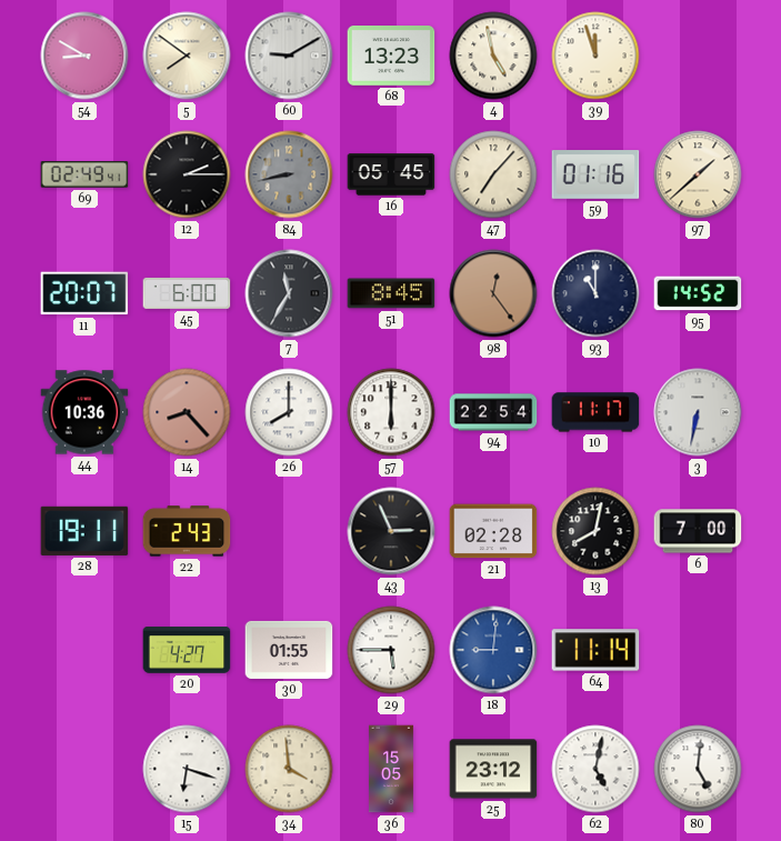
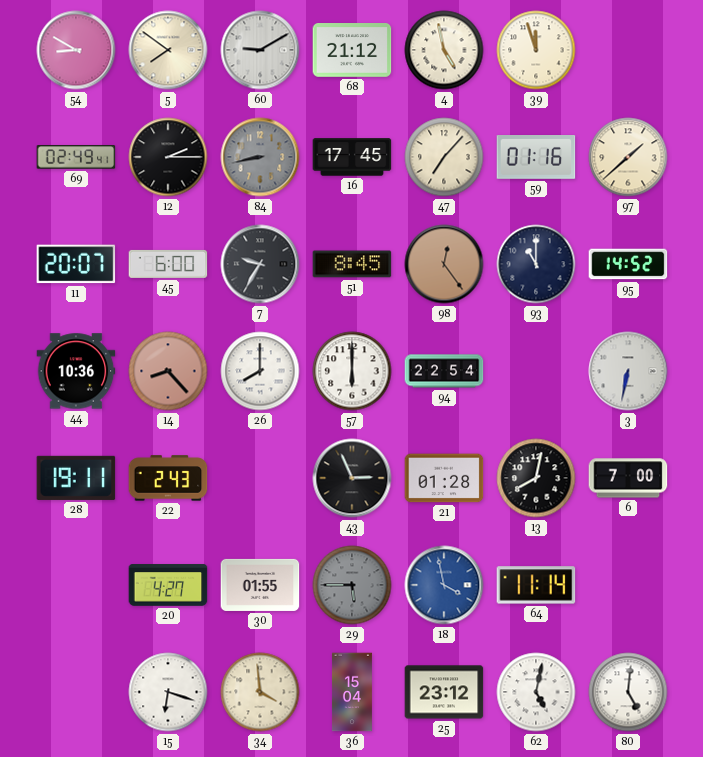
68: 13:23 -> 21:12 (352, 51)
16: 05:45 -> 17:45 (352, 157)
7: 11:35 -> 9:35 (260, 264)
10: 11:17 -> none (595, 412)
21: 02:28 -> 01:28 (444, 478)
29 dial: white -> grey (352, 585)
18: 9:01 -> 3:58 (444, 585)
36: 15:05 -> 15:04 (352, 692)
